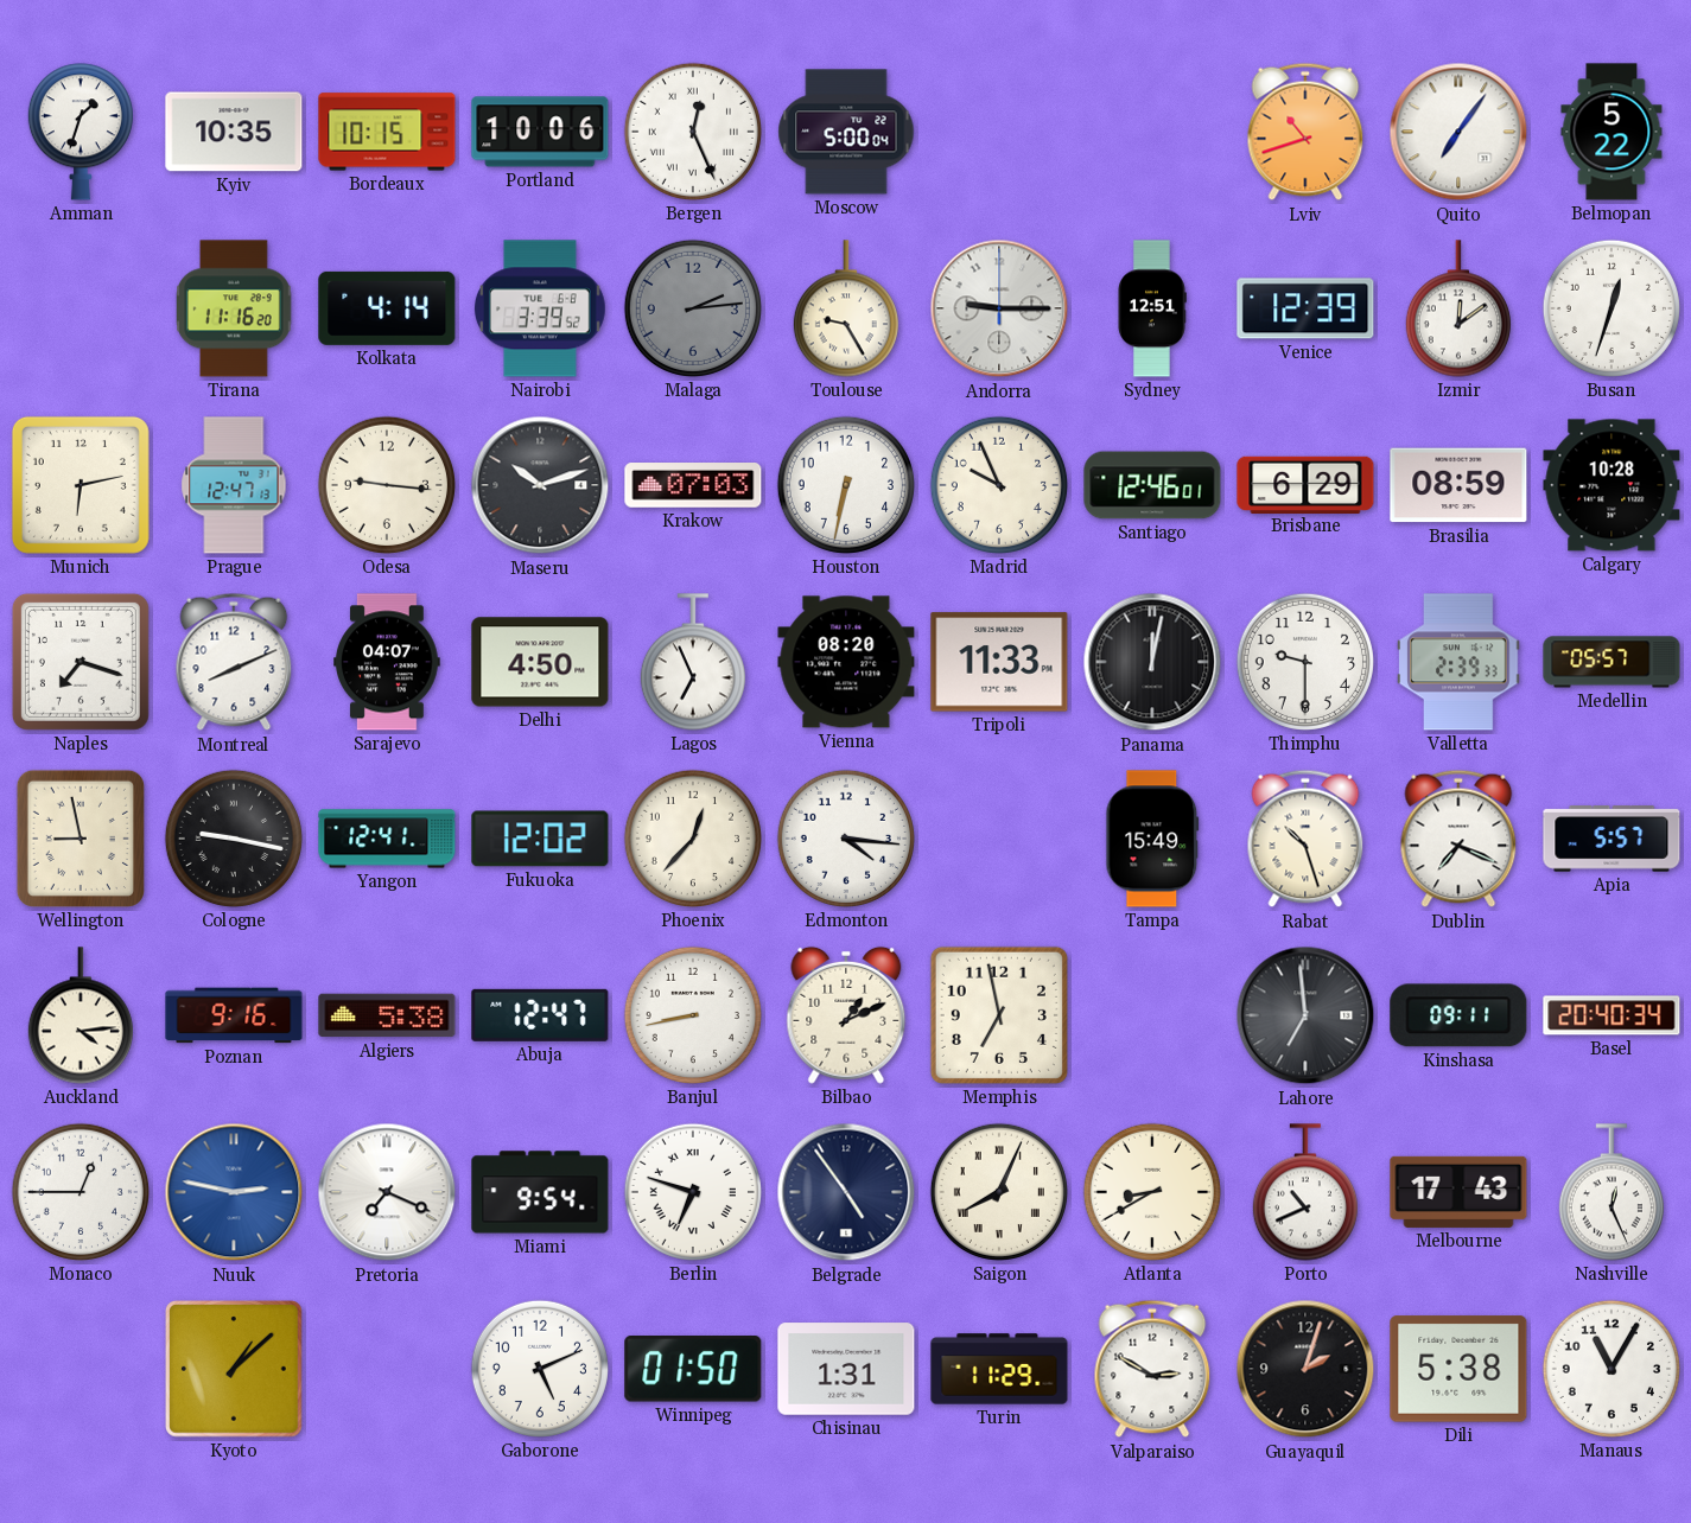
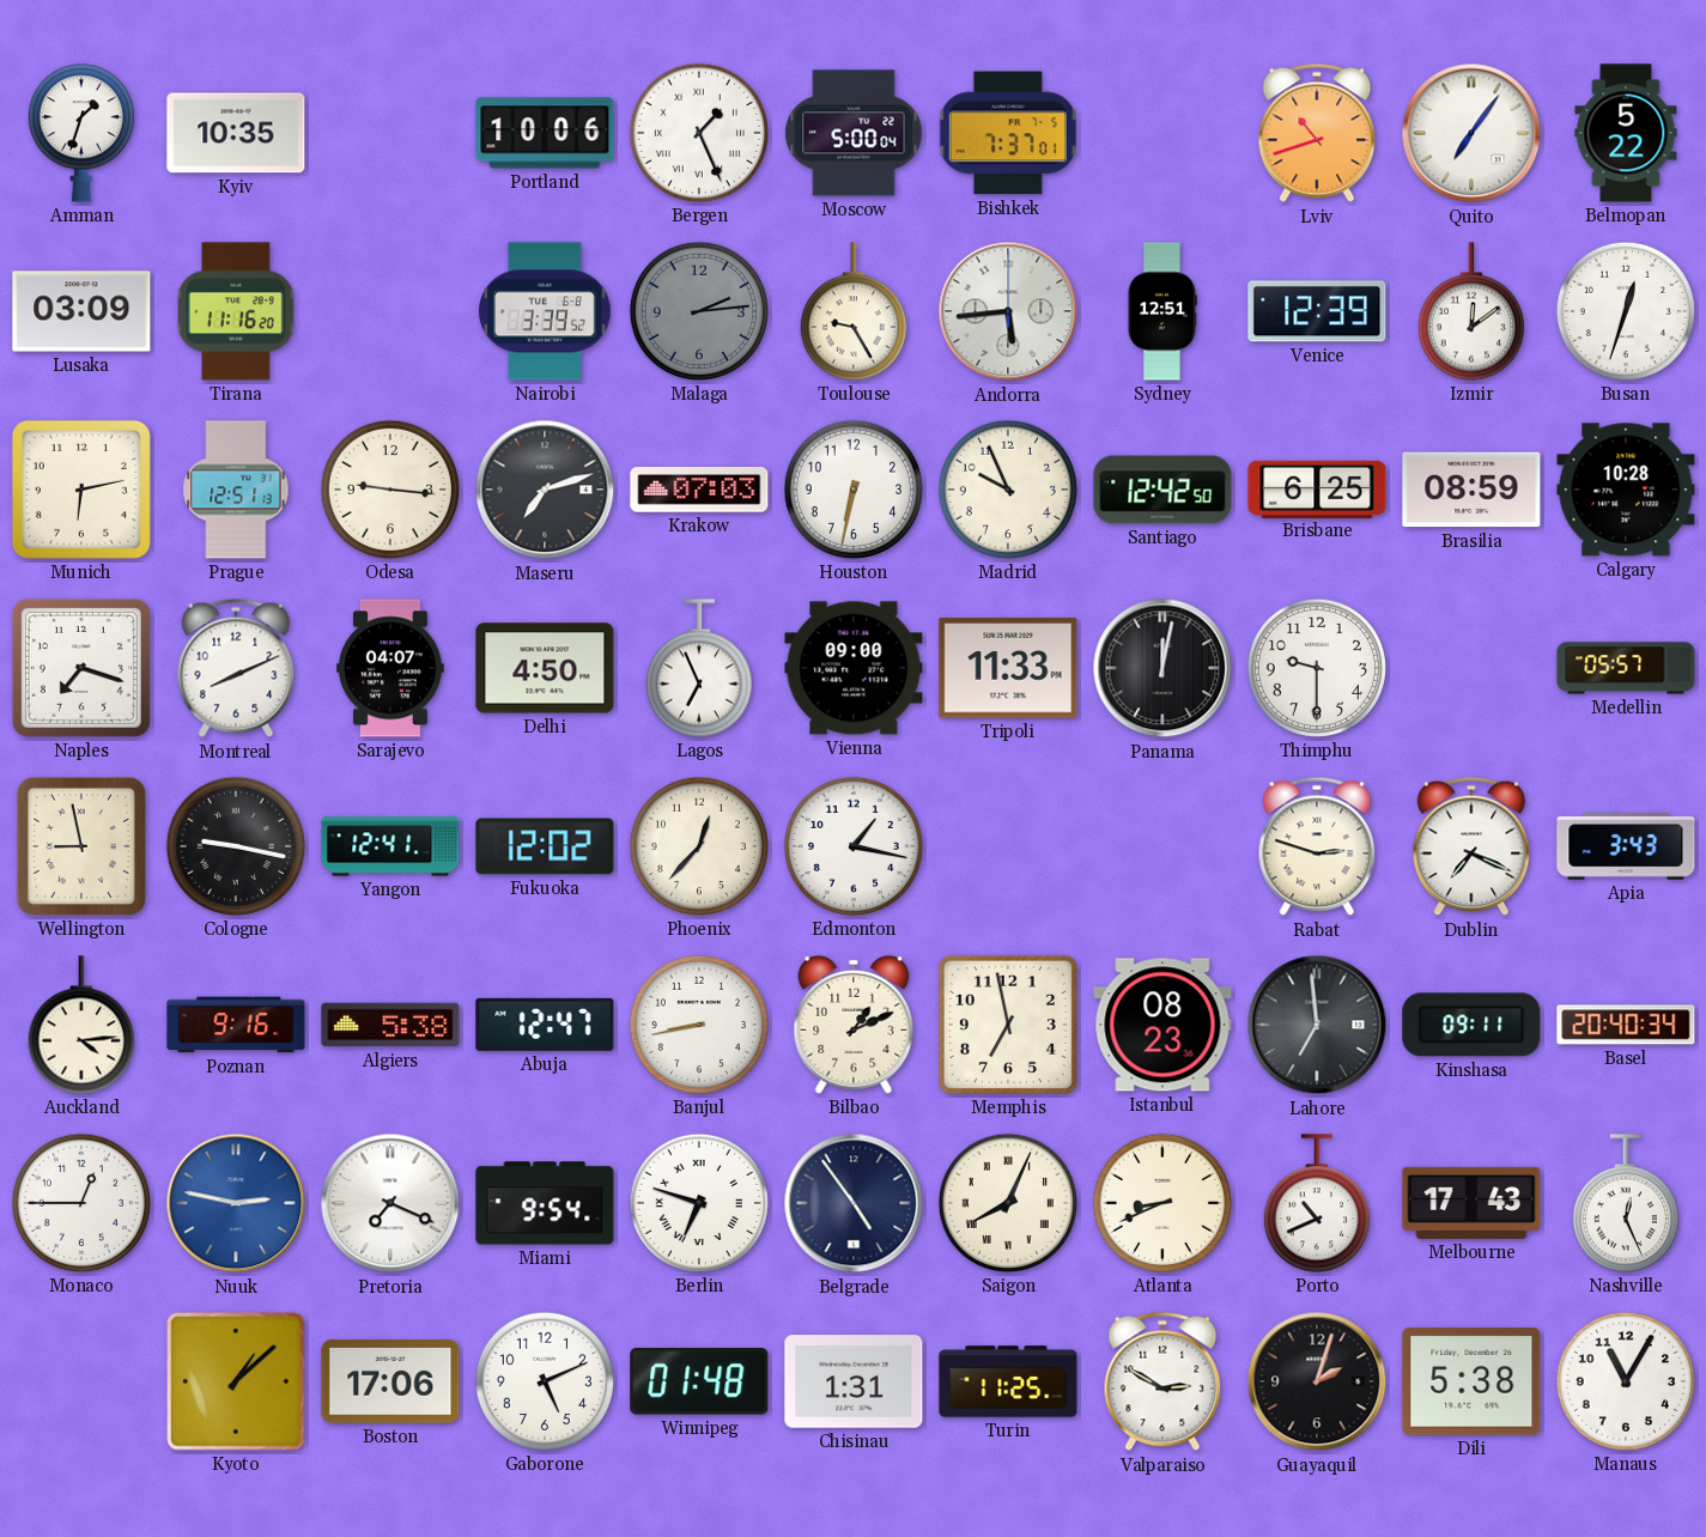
Bordeaux: 10:15 -> none (387, 132)
Bergen: 12:26 -> 1:26 (699, 133)
Bishkek: none -> 7:37 (1008, 133)
Lusaka: none -> 03:09 (81, 311)
Kolkata: 4:14 -> none (387, 308)
Andorra: 9:15 -> 5:44 (1008, 311)
Prague: 12:47 -> 12:51 (236, 490)
Maseru: 10:12 -> 7:12 (545, 490)
Santiago: 12:46 -> 12:42 (1162, 490)
Brisbane: 6:29 -> 6:25 (1317, 488)
Vienna: 08:20 -> 09:00 (854, 668)
Valletta: 2:39 -> none (1458, 662)
Edmonton: 4:16 -> 1:17 (854, 846)
Tampa: 15:49 -> none (1152, 839)
Rabat: 10:27 -> 2:48 (1317, 846)
Apia: 5:57 -> 3:43 (1626, 846)
Istanbul: none -> 08:23 (1162, 1025)
Atlanta: 8:40 -> 8:41 (1162, 1203)
Boston: none -> 17:06 (390, 1381)
Winnipeg: 01:50 -> 01:48 (699, 1381)
Turin: 11:29 -> 11:25 (1008, 1381)
